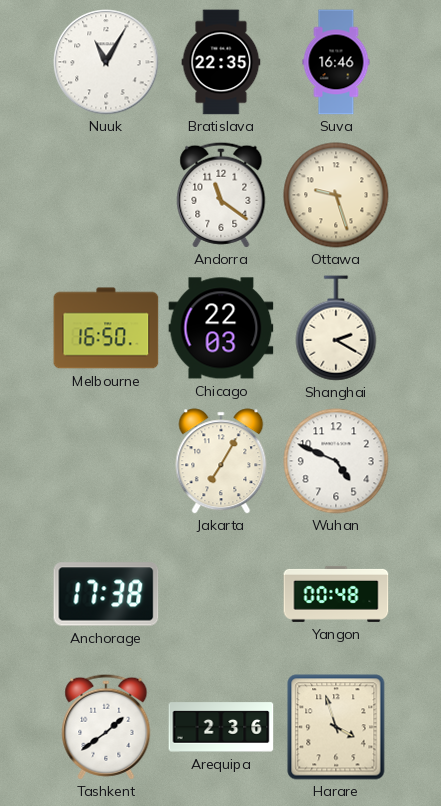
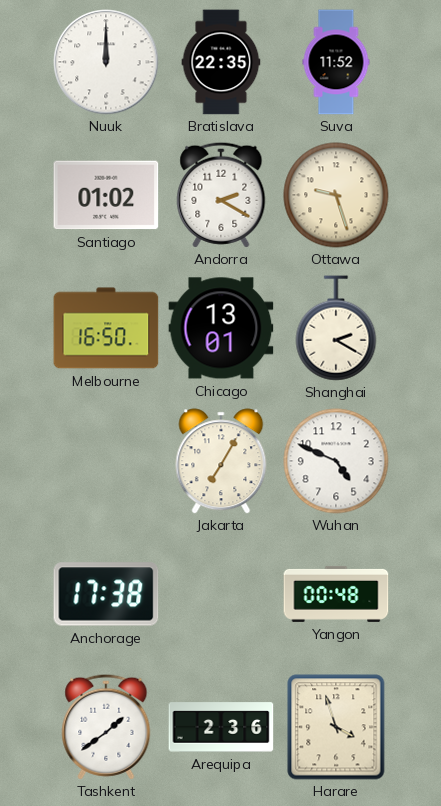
Nuuk: 11:05 -> 12:00 (106, 62)
Suva: 16:46 -> 11:52 (336, 62)
Santiago: none -> 01:02 (106, 195)
Andorra: 11:21 -> 2:20 (221, 195)
Chicago: 22:03 -> 13:01 (221, 328)
